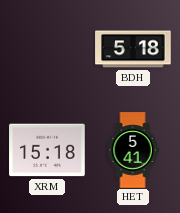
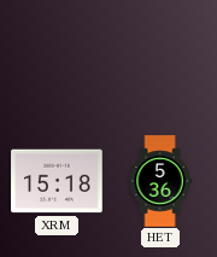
BDH: 5:18 -> none (133, 49)
HET: 5:41 -> 5:36 (160, 181)
